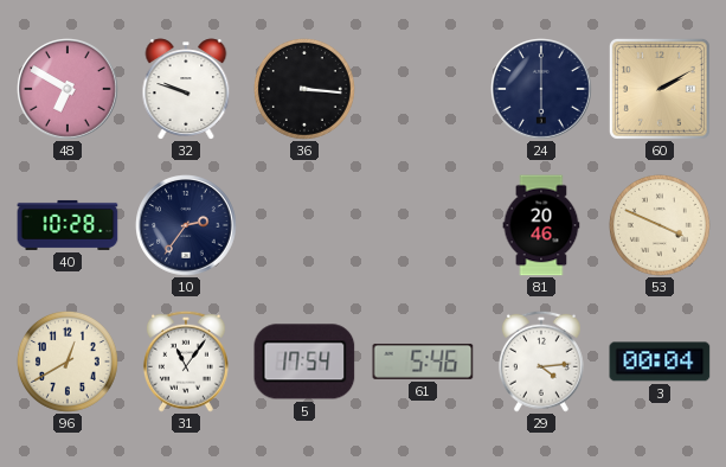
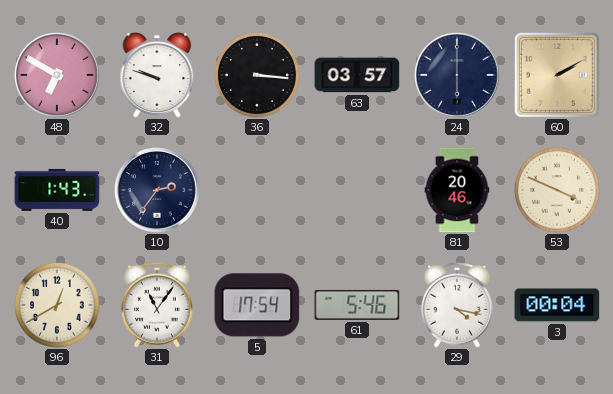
63: none -> 03:57 (357, 75)
40: 10:28 -> 1:43 (57, 190)
29: 4:14 -> 4:17 (457, 305)
